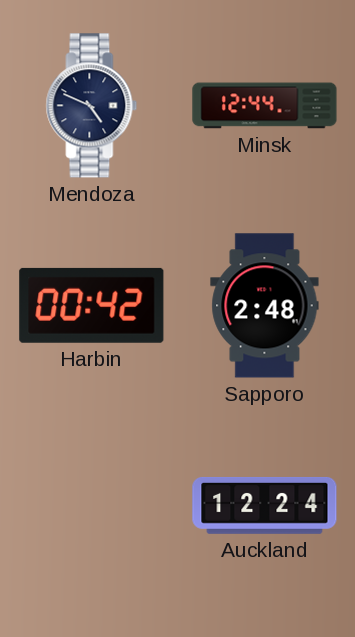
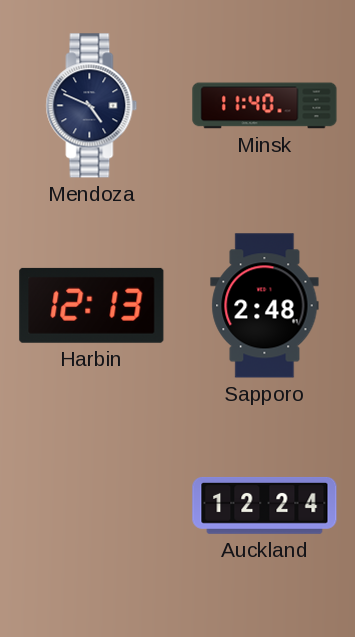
Minsk: 12:44 -> 11:40 (265, 106)
Harbin: 00:42 -> 12:13 (92, 305)
